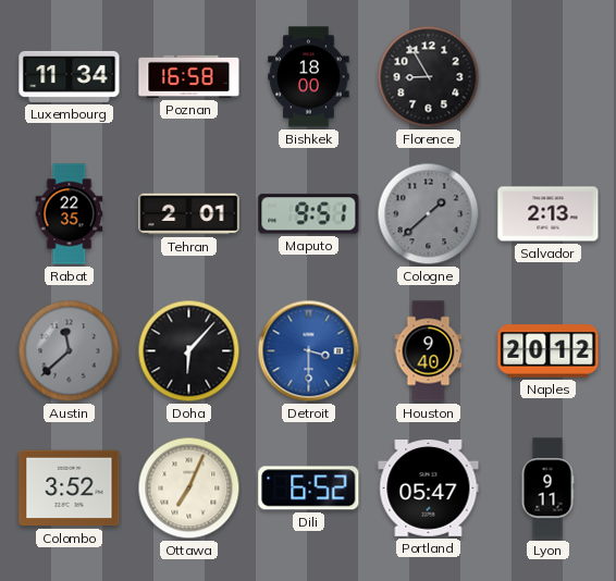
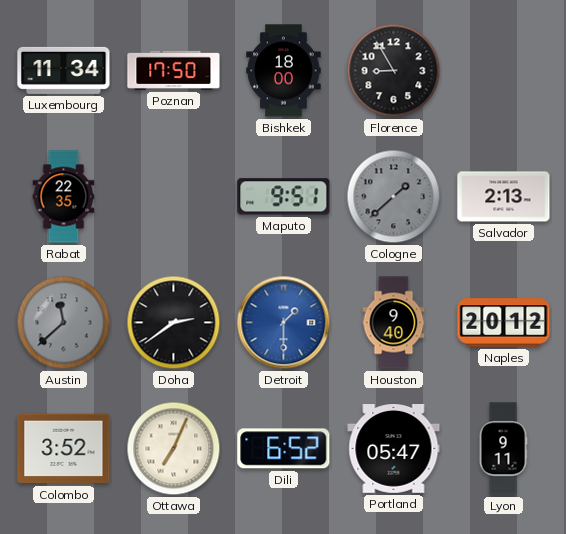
Poznan: 16:58 -> 17:50 (174, 70)
Tehran: 2:01 -> none (189, 214)
Doha: 6:07 -> 2:39 (174, 323)
Detroit: 3:30 -> 1:30 (284, 323)
